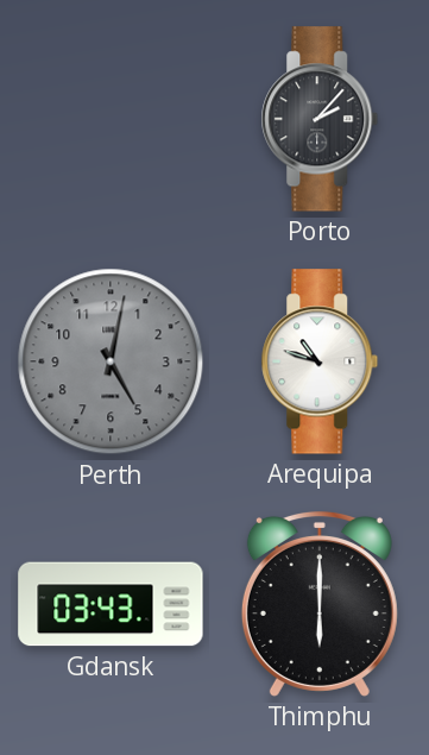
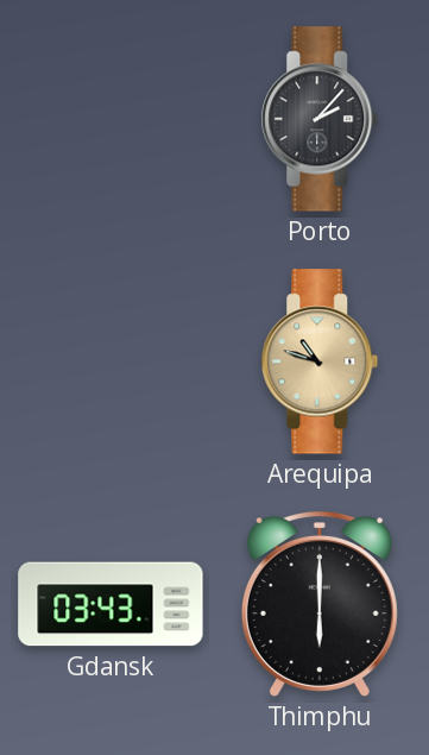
Perth: 5:02 -> none (111, 361)
Arequipa dial: white -> champagne (320, 361)
